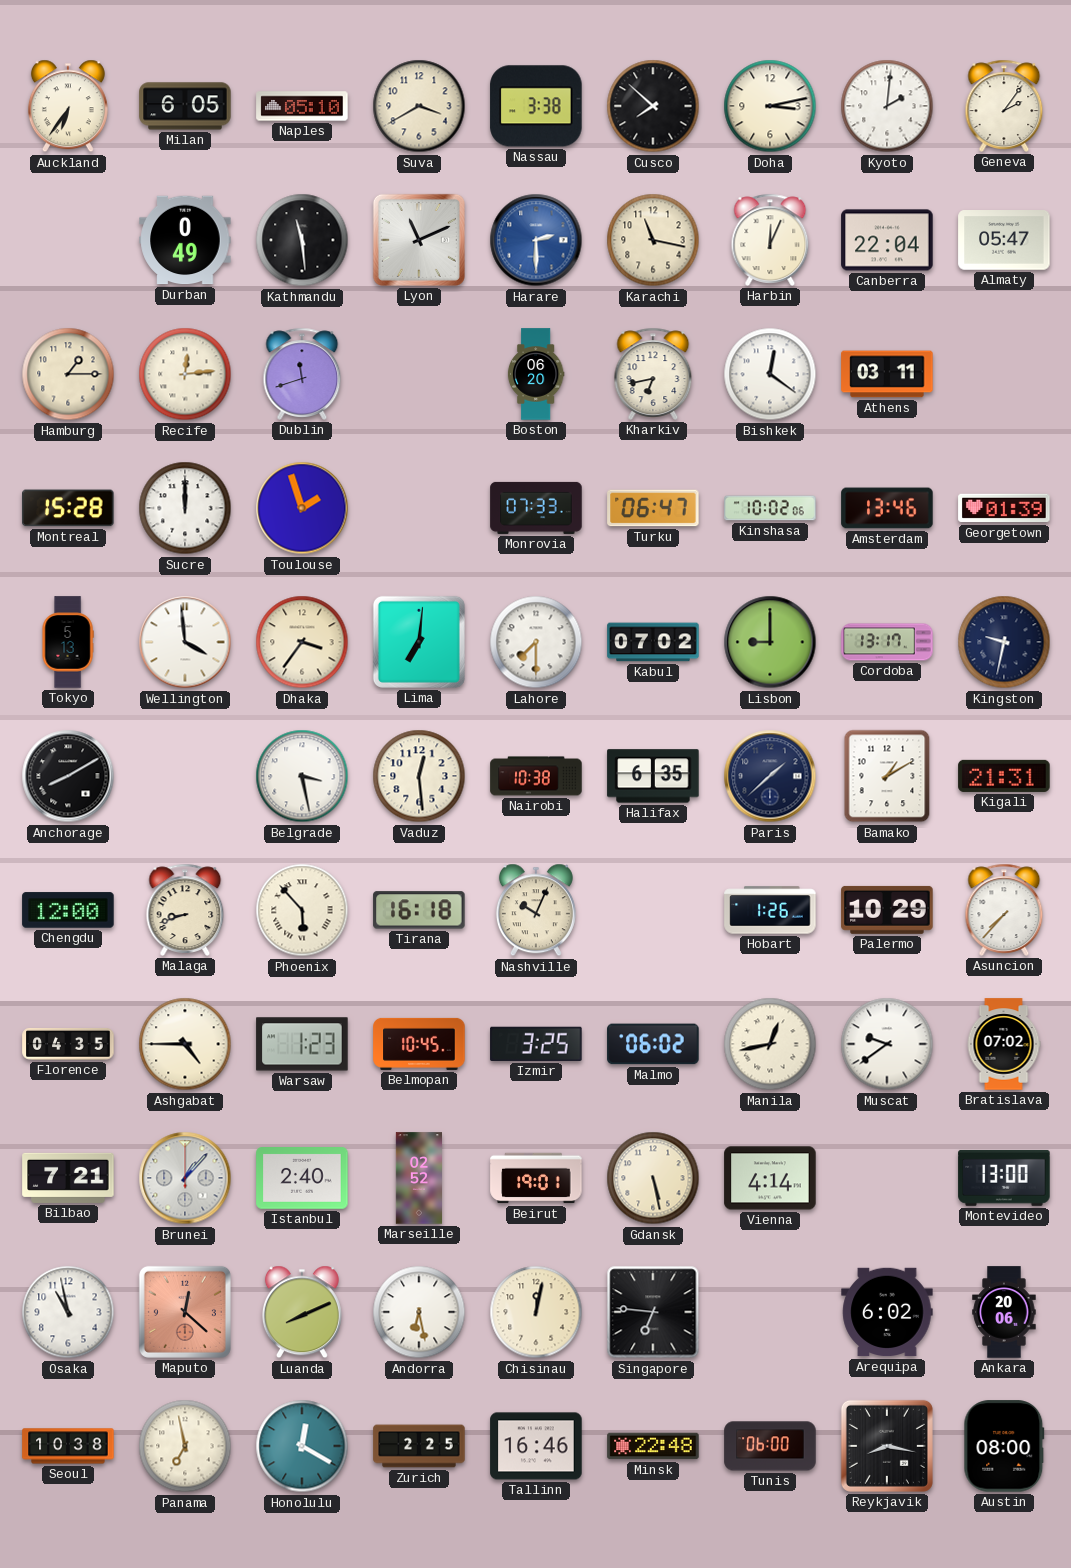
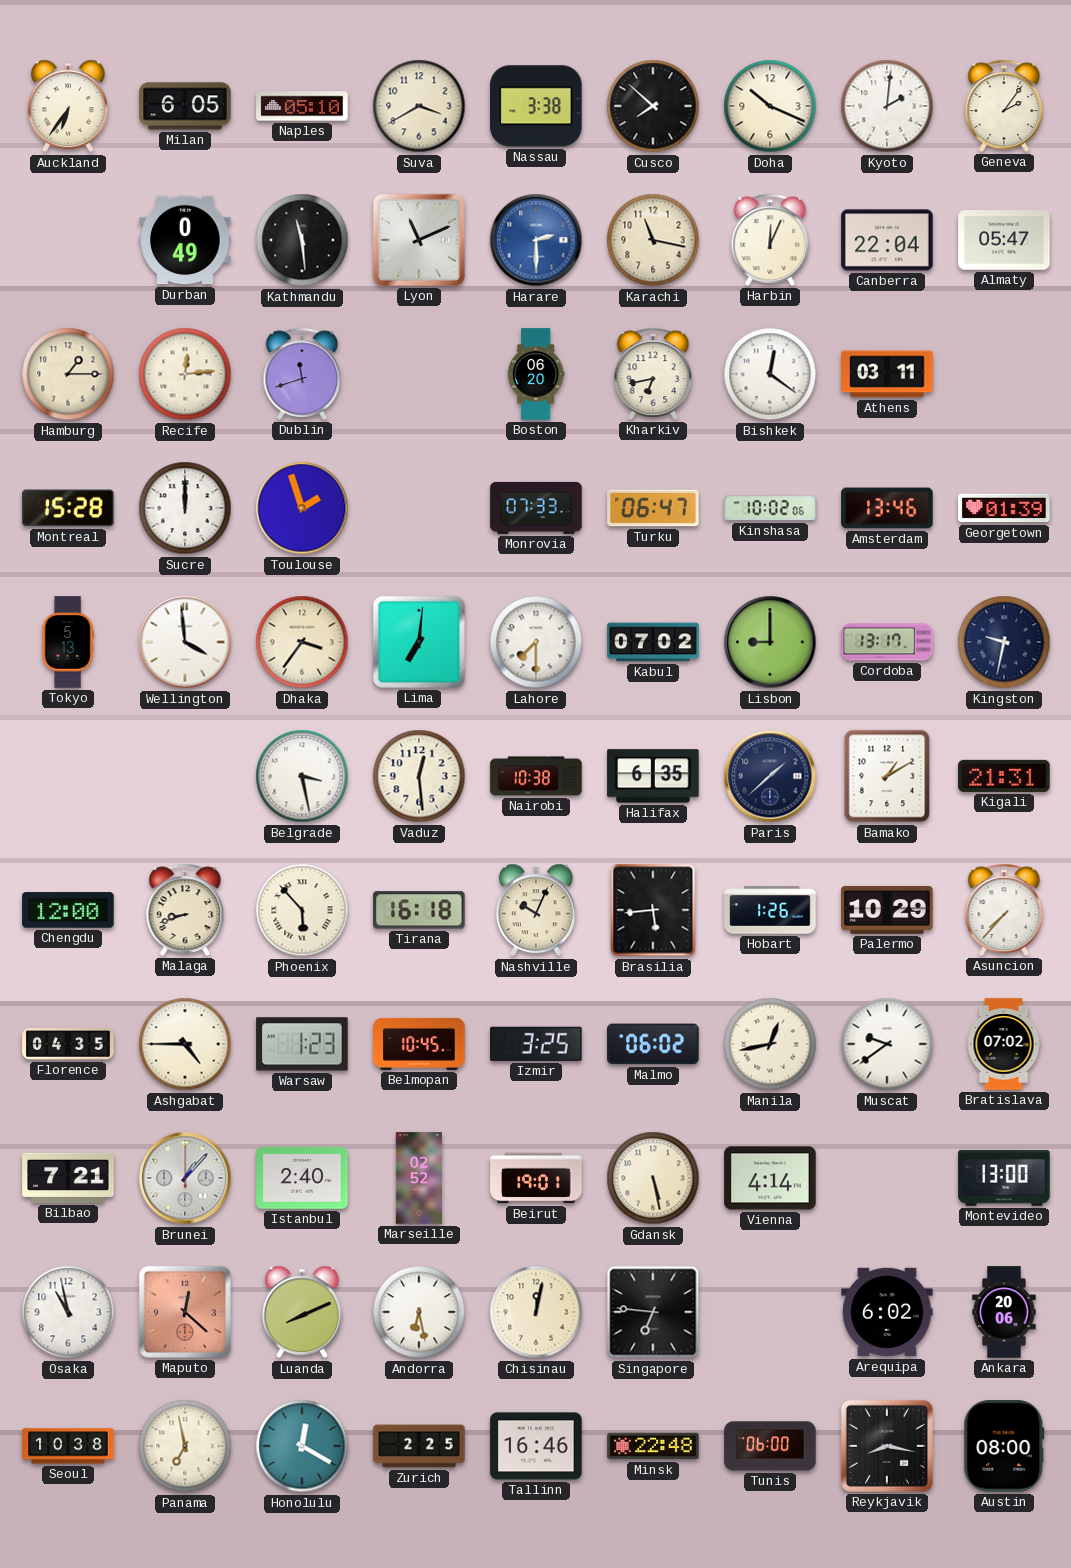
Doha: 3:13 -> 10:19 (770, 106)
Anchorage: 8:10 -> none (68, 776)
Brasilia: none -> 5:44 (653, 910)
